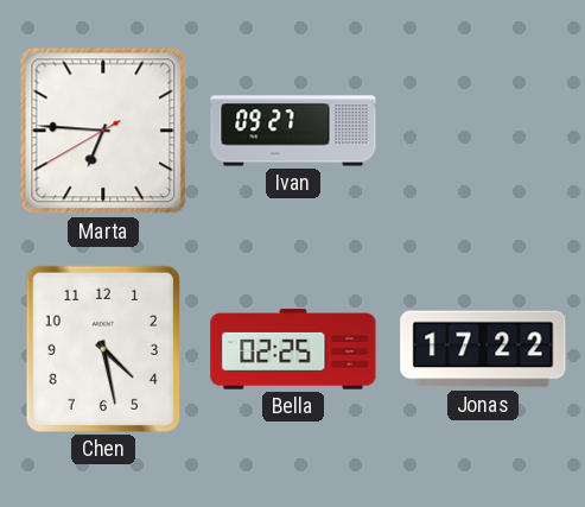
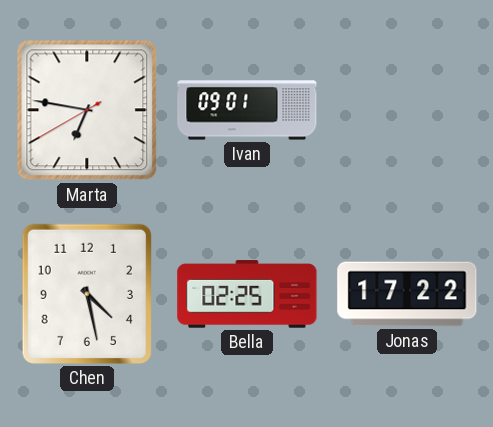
Marta: 6:45 -> 6:46 (87, 110)
Ivan: 09:27 -> 09:01 (247, 110)
